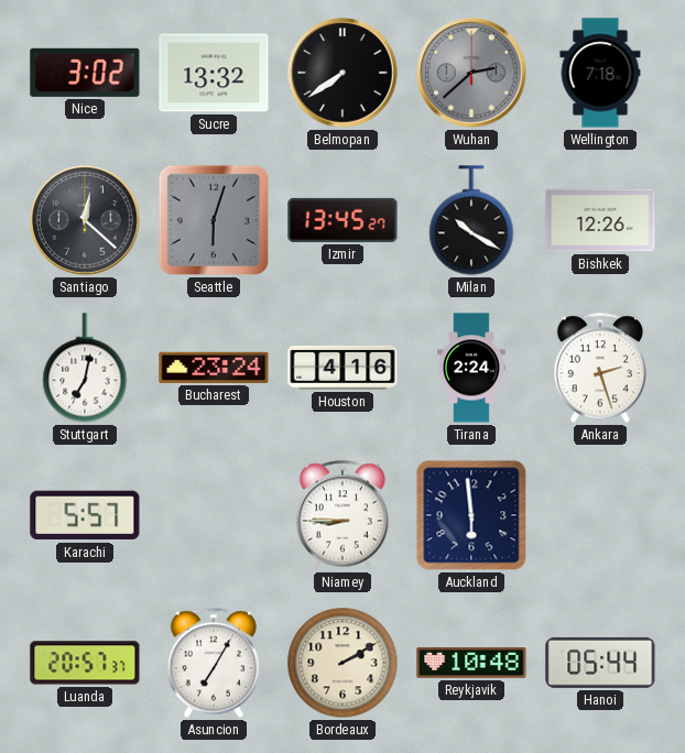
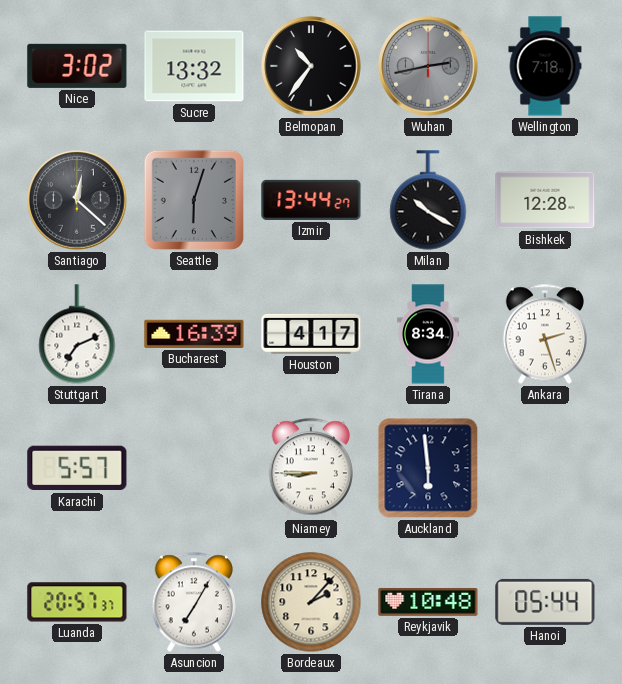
Belmopan: 7:39 -> 10:36 (311, 66)
Wuhan: 2:38 -> 2:43 (428, 66)
Izmir: 13:45 -> 13:44 (311, 200)
Bishkek: 12:26 -> 12:28 (545, 200)
Stuttgart: 7:02 -> 7:11 (77, 334)
Bucharest: 23:24 -> 16:39 (194, 334)
Houston: 4:16 -> 4:17 (311, 334)
Tirana: 2:24 -> 8:34 (428, 334)
Bordeaux: 2:10 -> 2:07 (311, 602)
